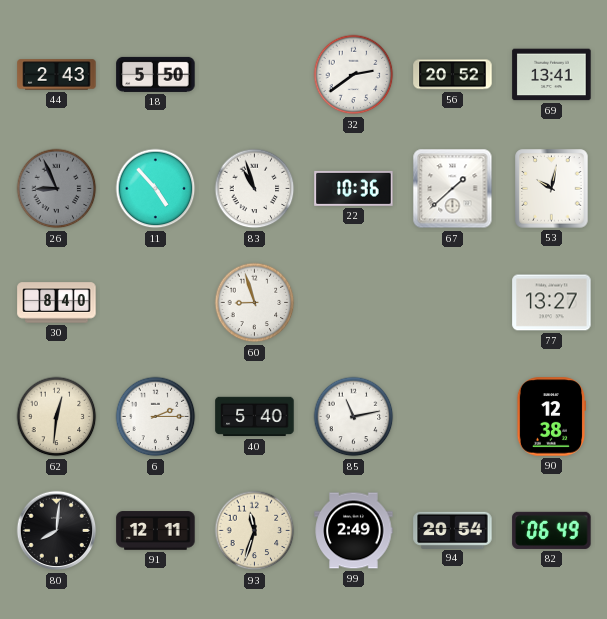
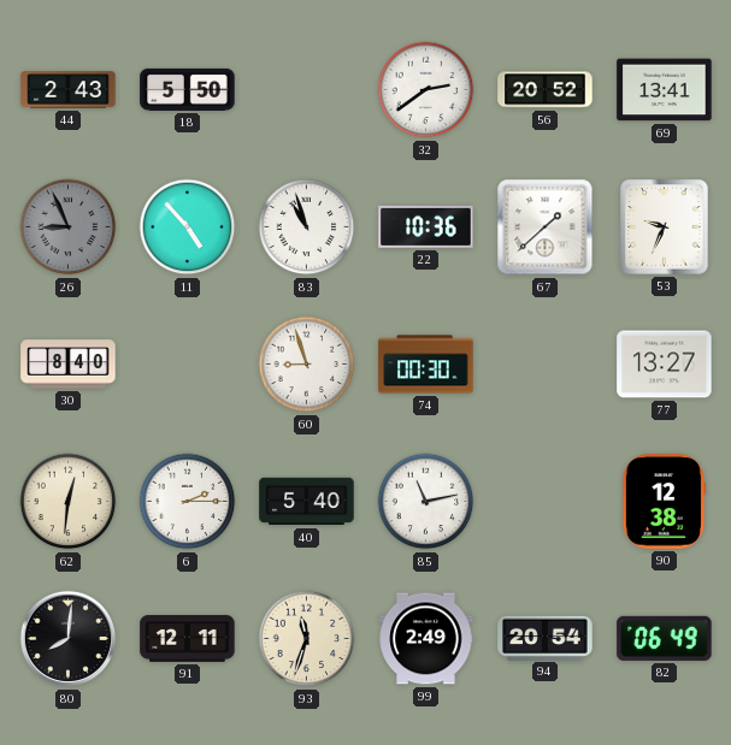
53: 10:02 -> 9:34 (665, 227)
74: none -> 00:30 (426, 365)
